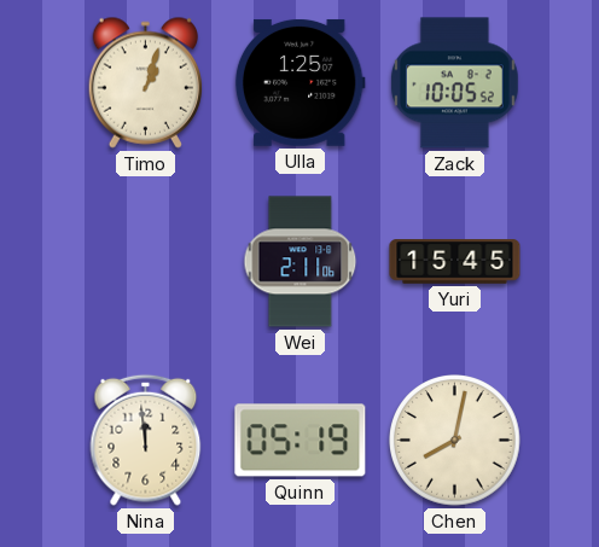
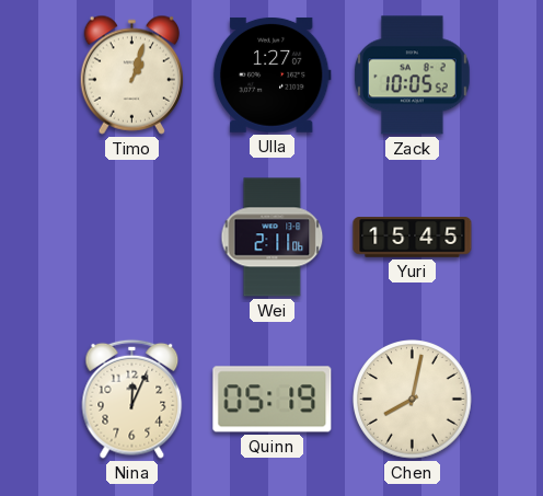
Ulla: 1:25 -> 1:27 (271, 74)
Nina: 11:59 -> 12:04 (132, 399)
